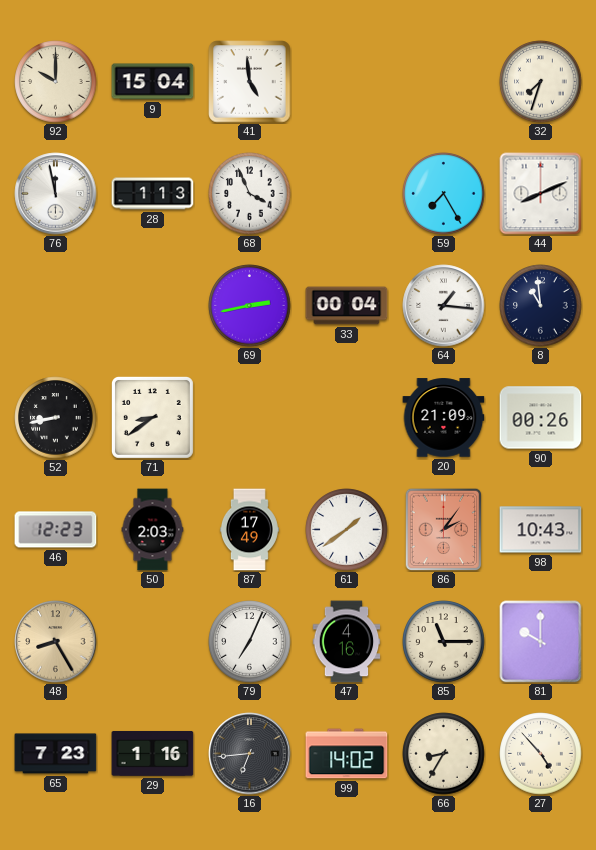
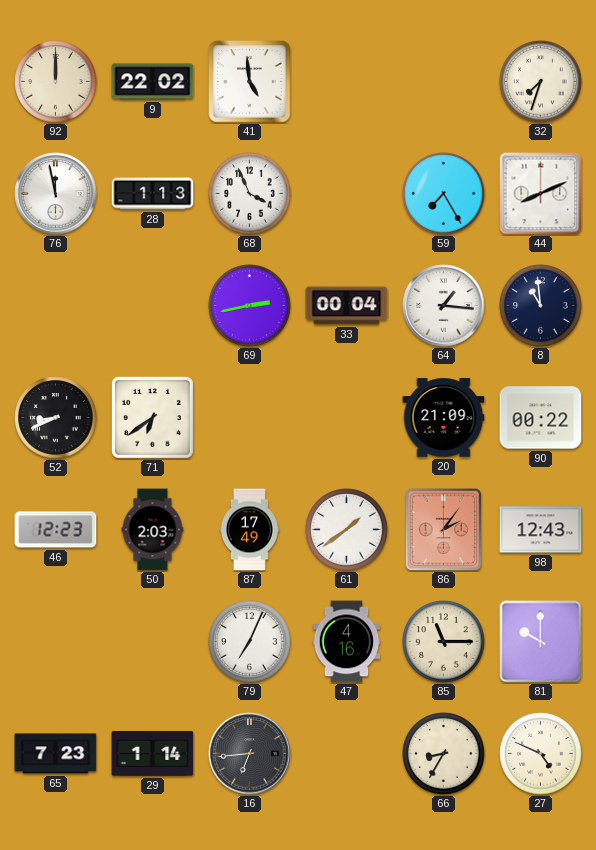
92: 10:00 -> 12:00 (56, 82)
9: 15:04 -> 22:02 (153, 82)
52: 8:43 -> 8:41 (56, 418)
71: 8:39 -> 6:39 (152, 417)
90: 00:26 -> 00:22 (541, 418)
98: 10:43 -> 12:43 (541, 530)
48: 8:25 -> none (56, 642)
29: 1:16 -> 1:14 (153, 753)
99: 14:02 -> none (347, 754)
27: 4:53 -> 4:49 (541, 754)
